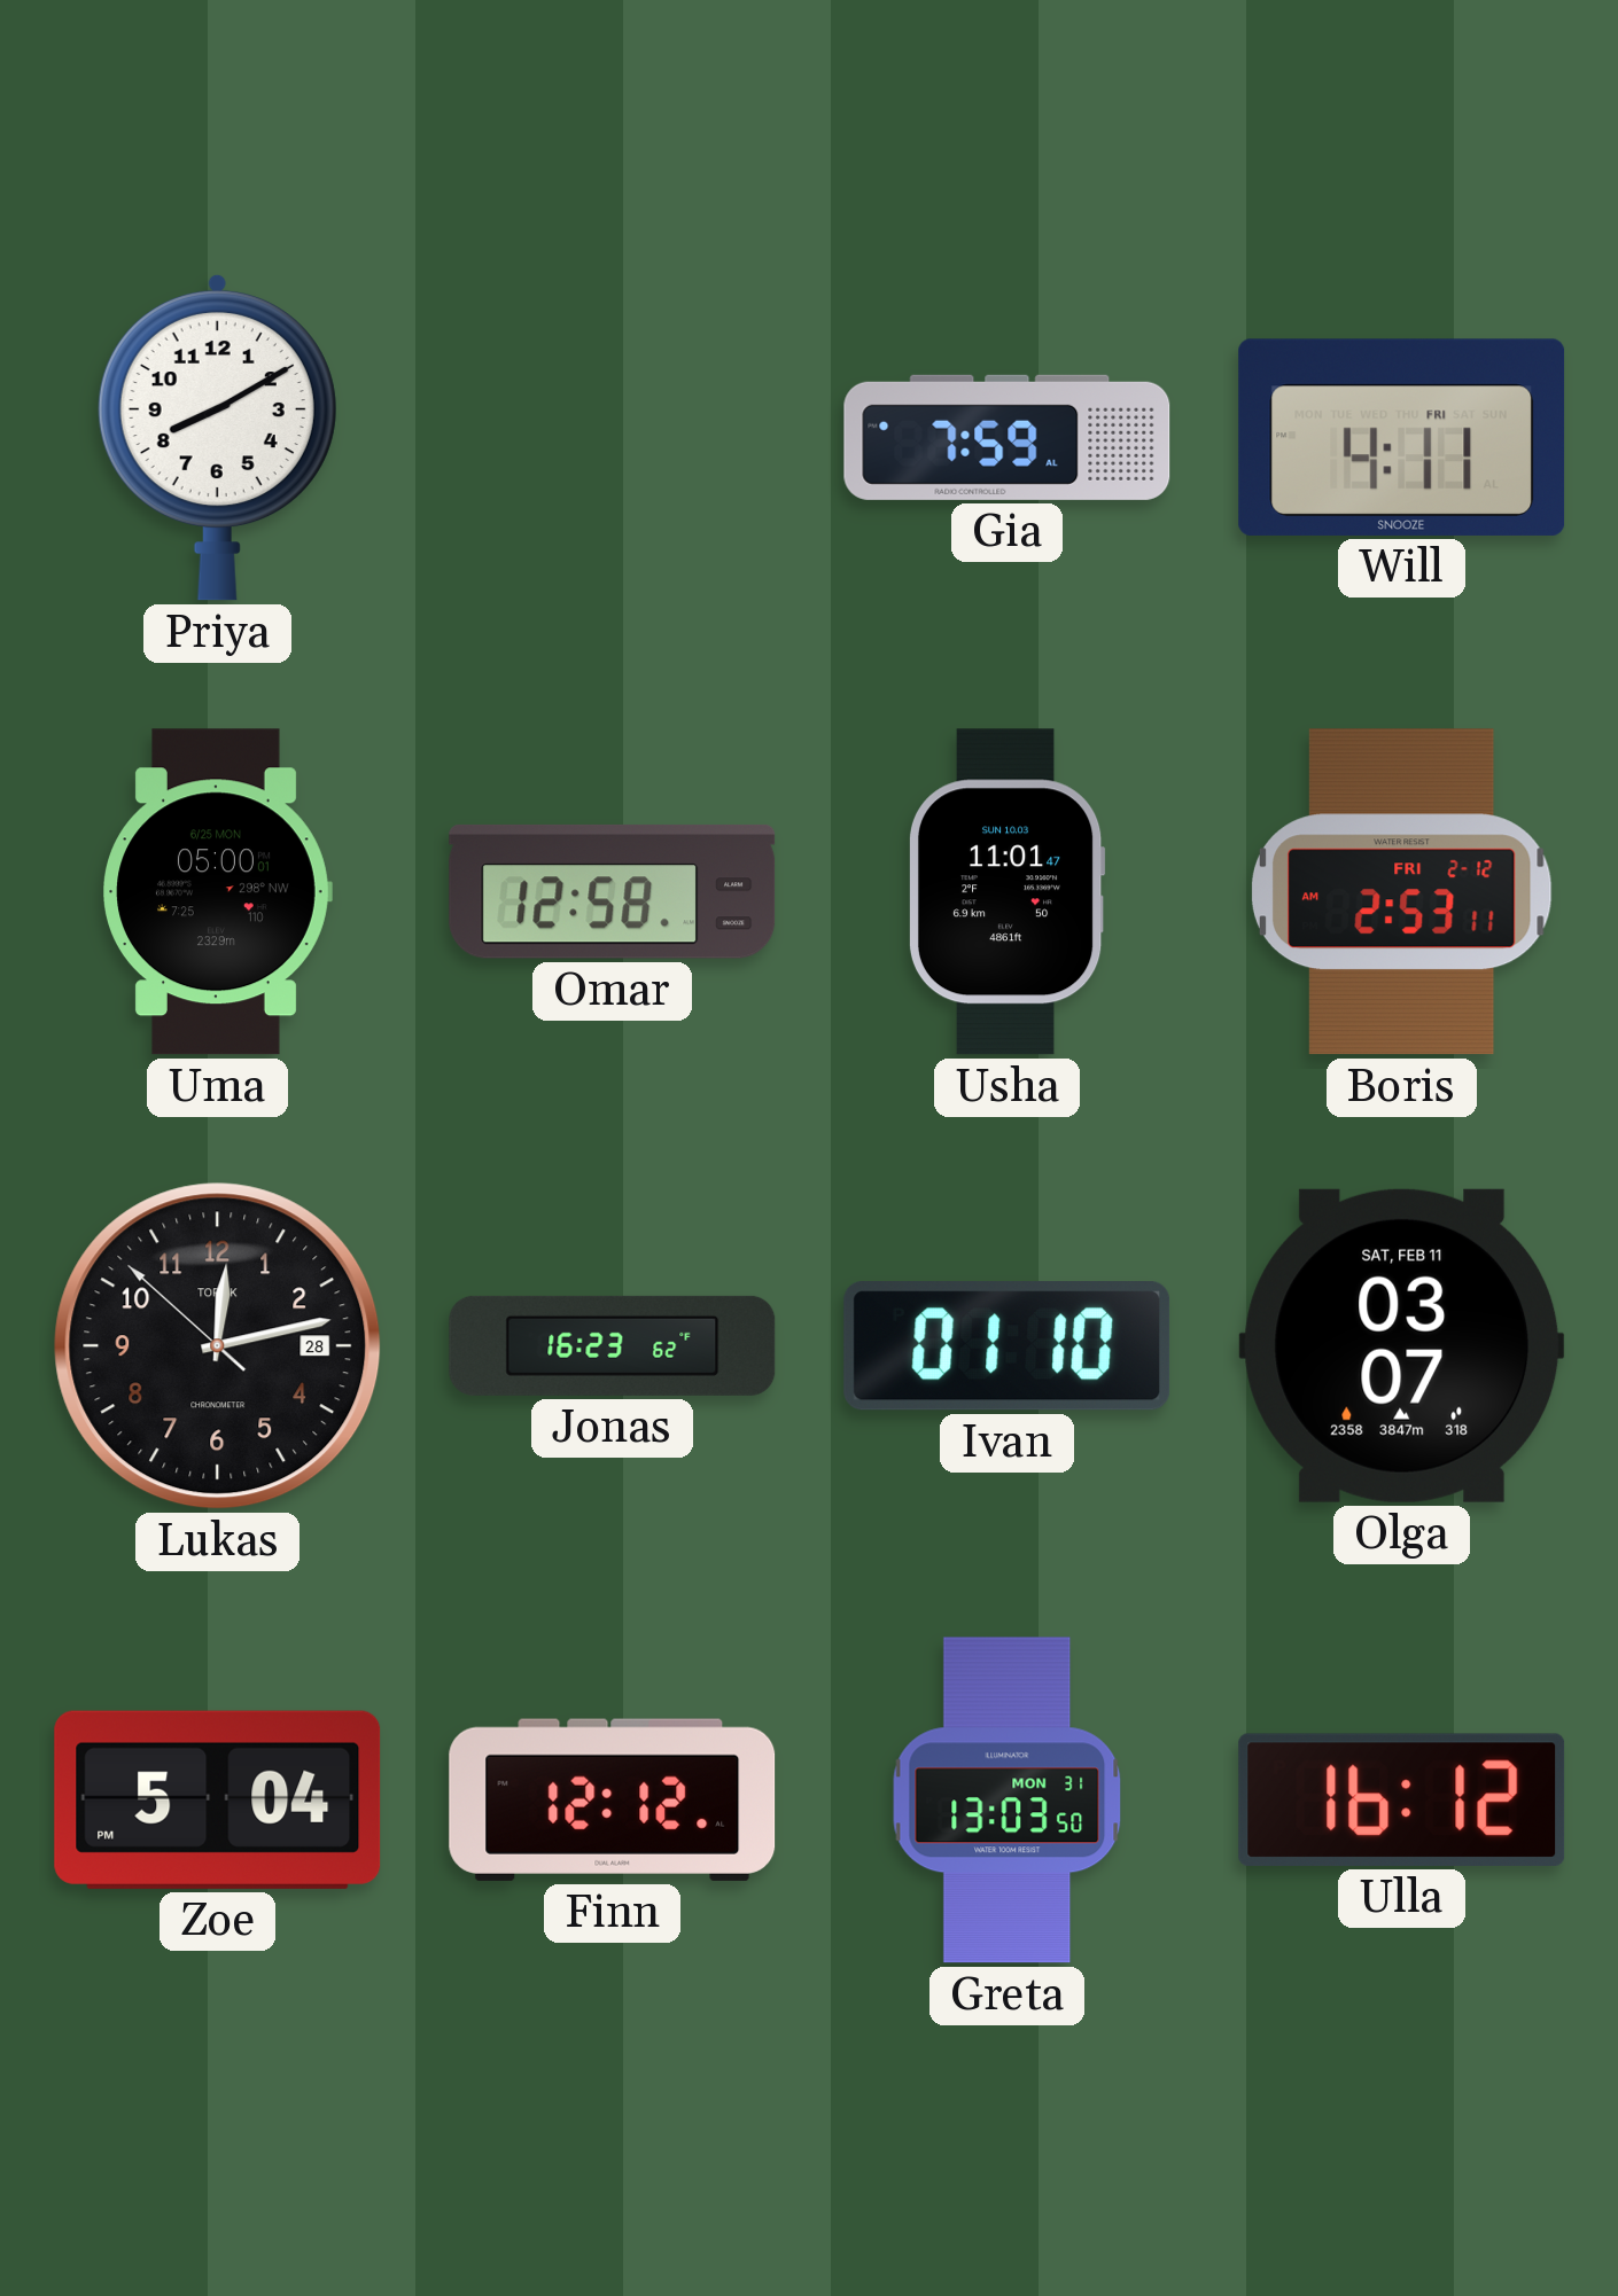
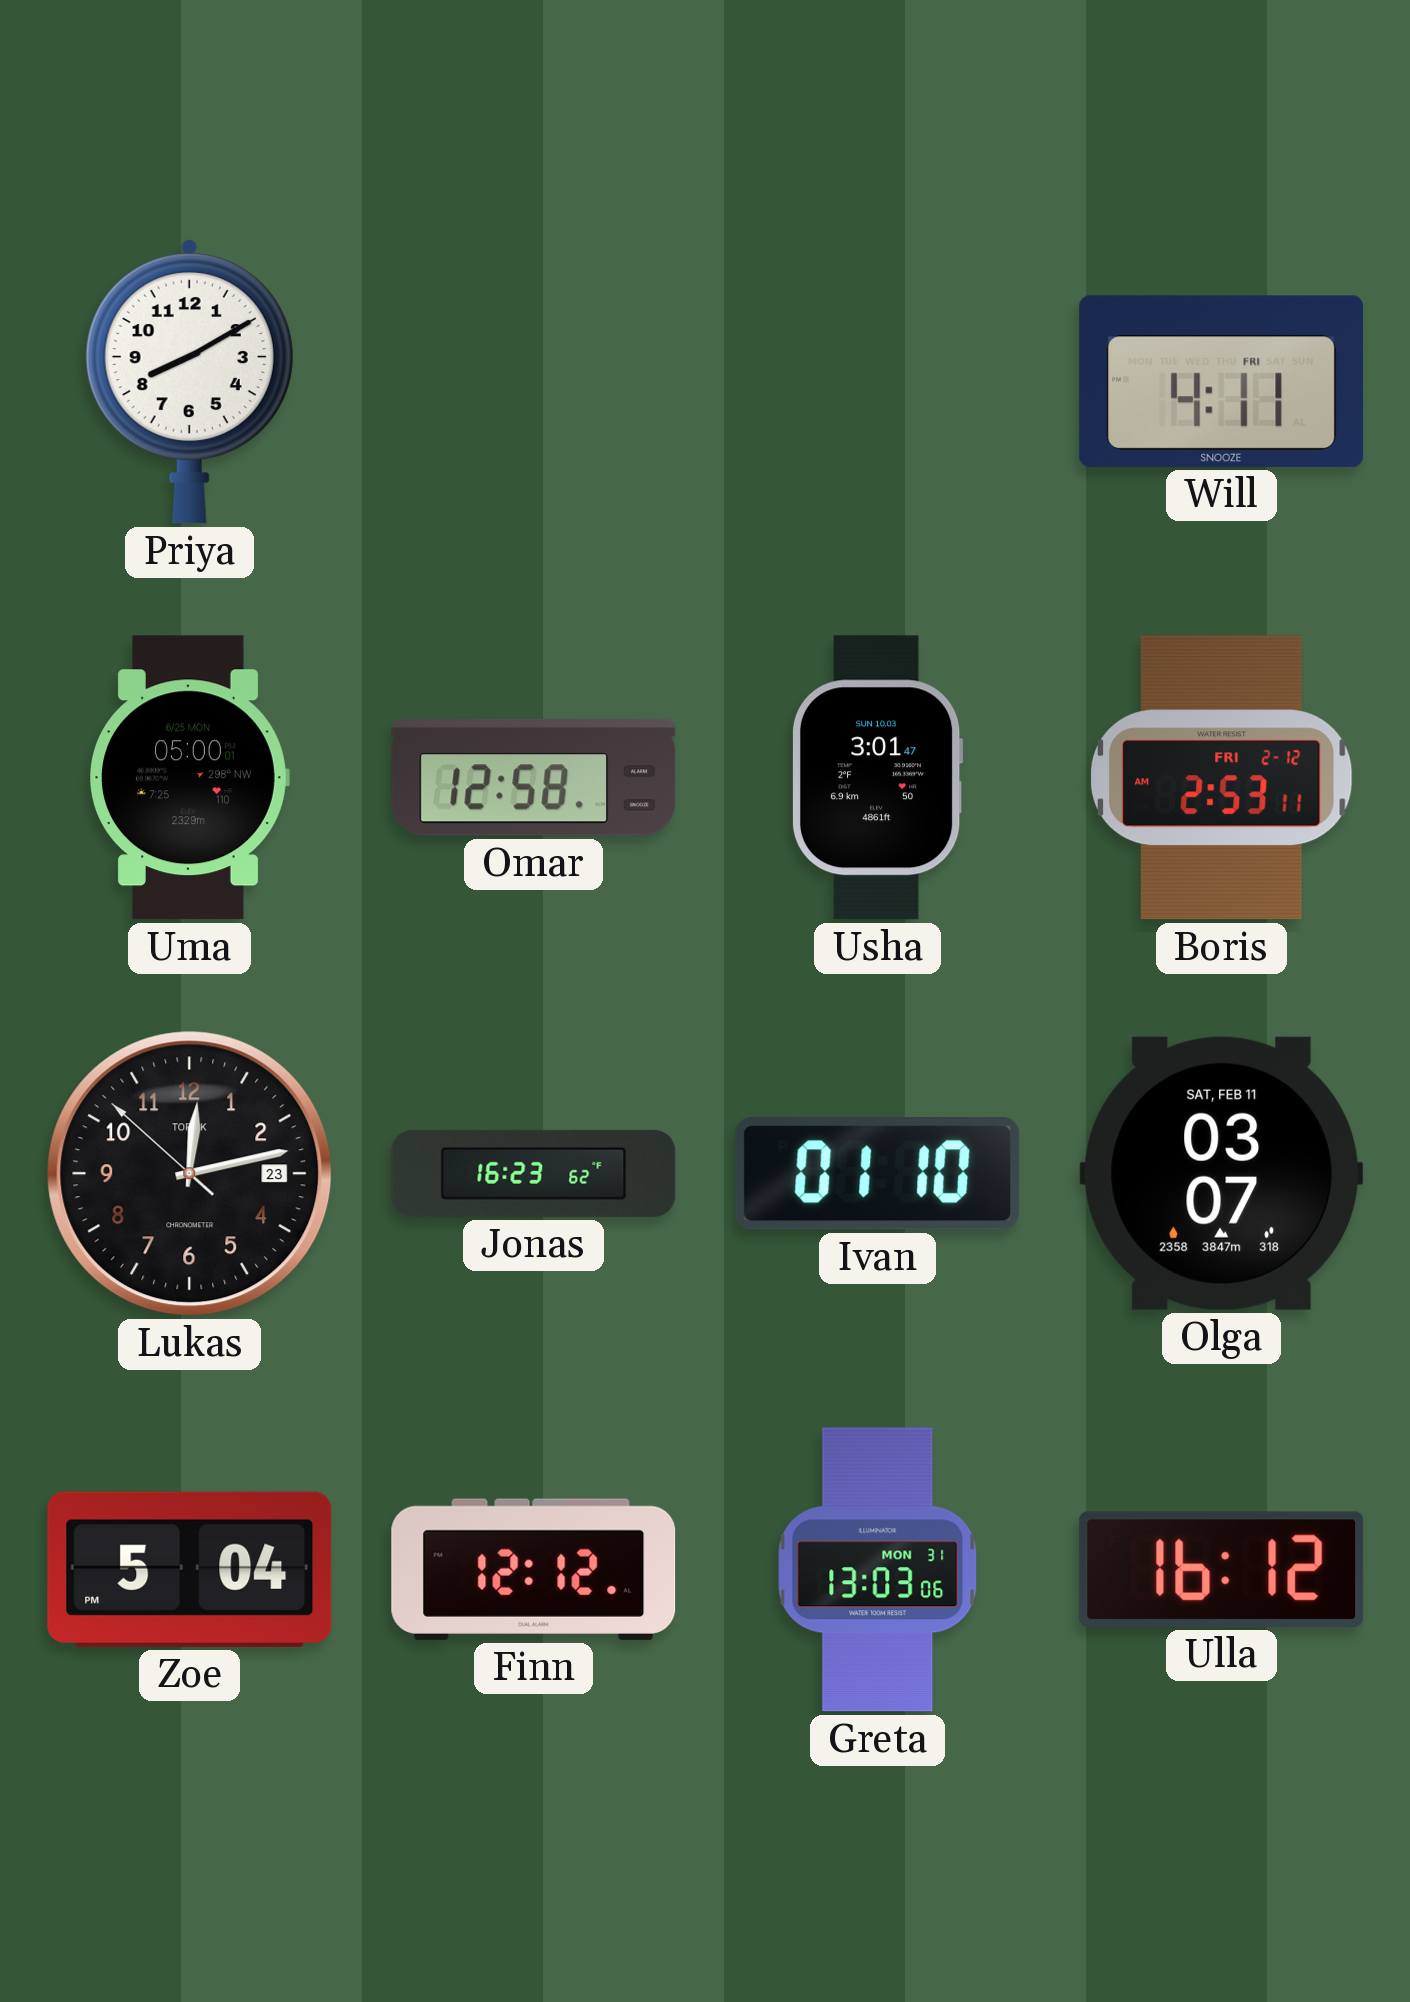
Gia: 7:59 -> none (1008, 437)
Usha: 11:01 -> 3:01 (877, 778)
Lukas date: 28 -> 23 (190, 1174)
Greta: 13:03:50 -> 13:03:06 (878, 1570)
